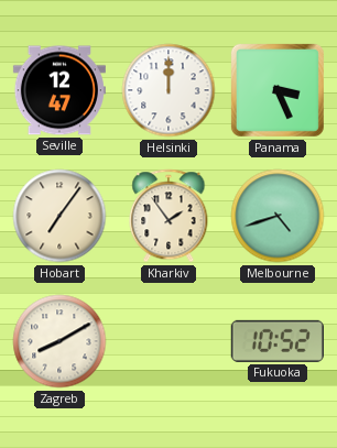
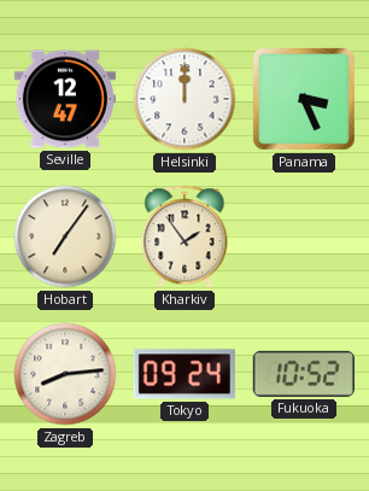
Melbourne: 4:42 -> none (278, 216)
Zagreb: 8:10 -> 8:14 (65, 374)
Tokyo: none -> 09:24 (184, 374)
